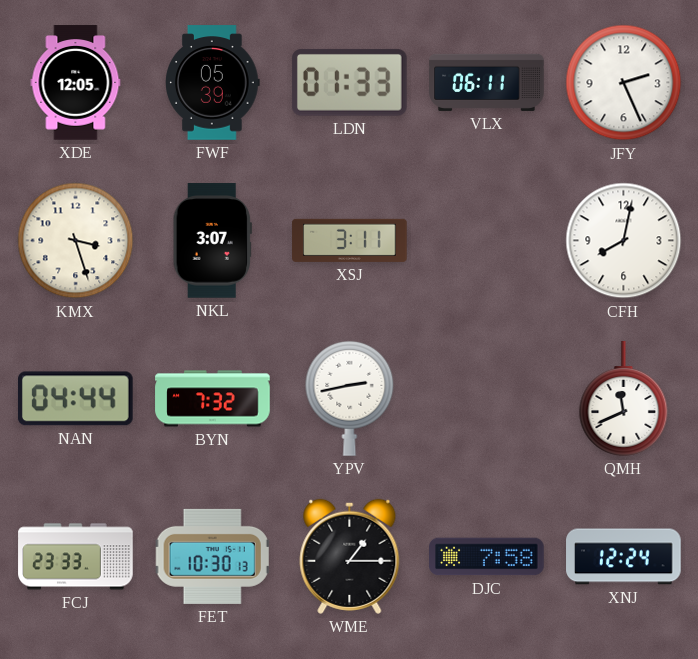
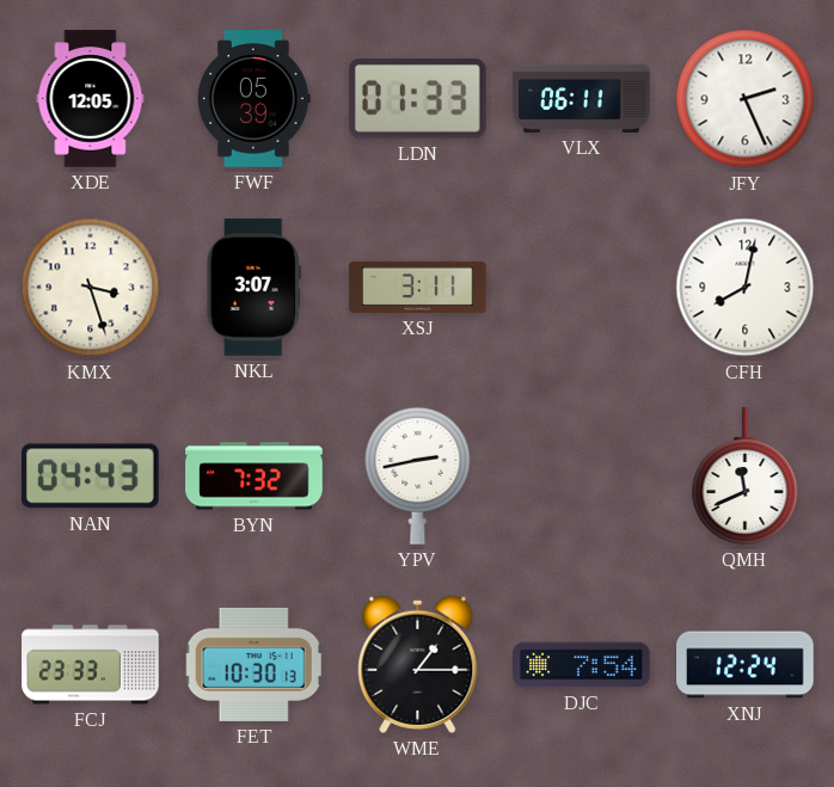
NAN: 04:44 -> 04:43 (91, 476)
DJC: 7:58 -> 7:54 (582, 665)
